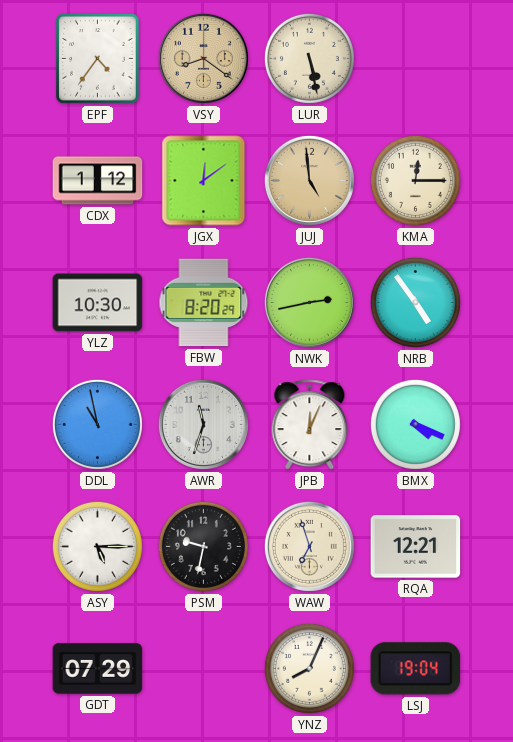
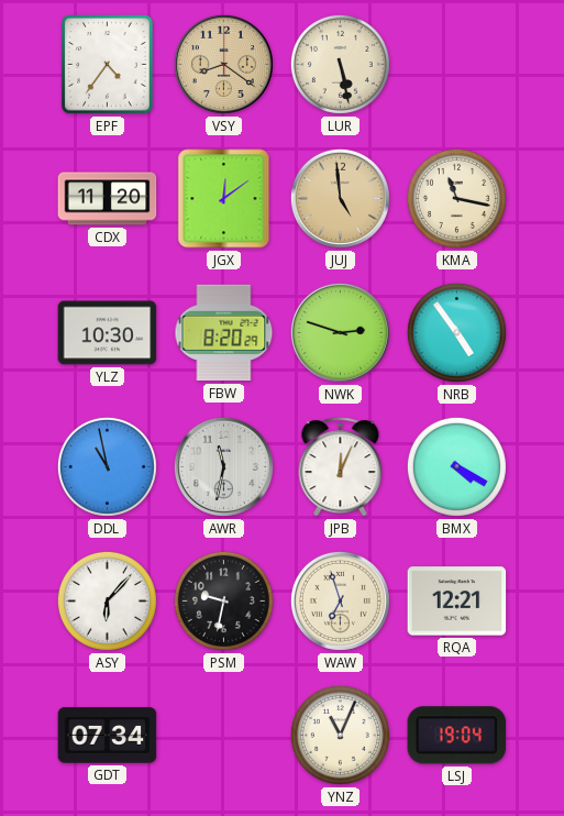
CDX: 1:12 -> 11:20 (108, 199)
KMA: 12:15 -> 11:17 (456, 198)
NWK: 2:43 -> 2:48 (340, 332)
AWR: 11:33 -> 11:32 (223, 466)
BMX: 4:19 -> 4:20 (456, 466)
ASY: 5:15 -> 6:07 (107, 600)
GDT: 07:29 -> 07:34 (108, 736)
YNZ: 8:04 -> 11:04 (340, 735)
